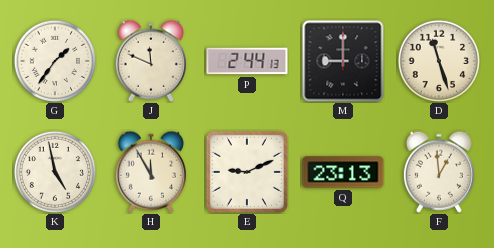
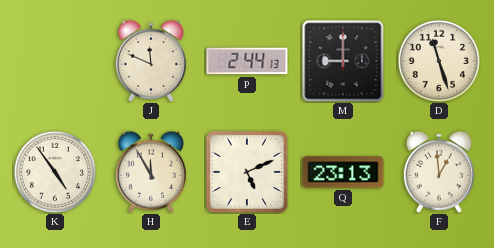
G: 1:36 -> none (54, 60)
K: 4:58 -> 4:54 (54, 171)
E: 9:11 -> 5:11 (247, 172)
